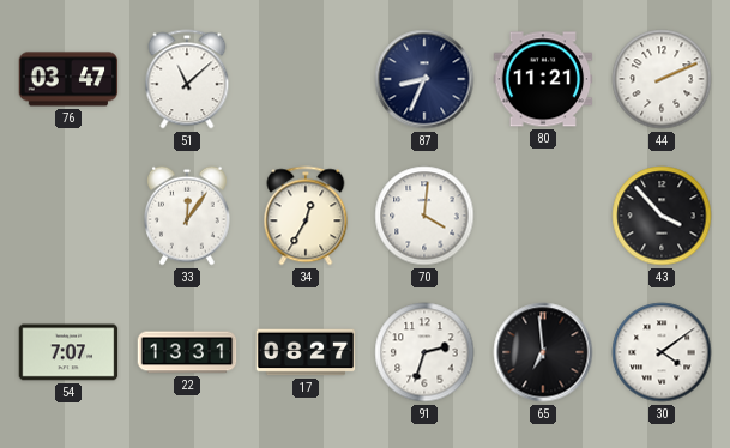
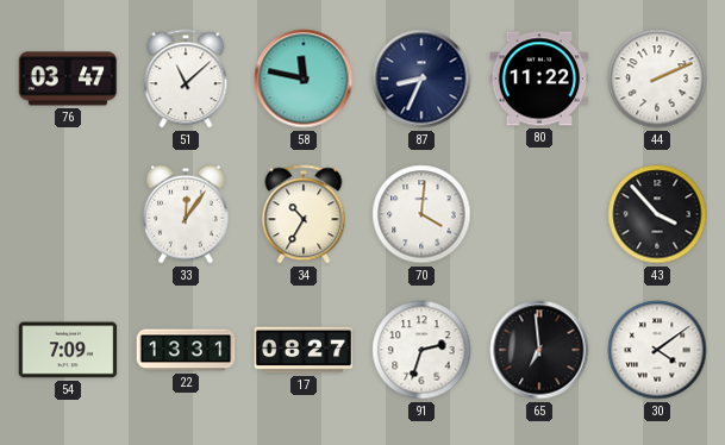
58: none -> 11:47 (304, 79)
80: 11:21 -> 11:22 (539, 79)
34: 12:35 -> 10:35 (304, 214)
54: 7:07 -> 7:09 (68, 350)
